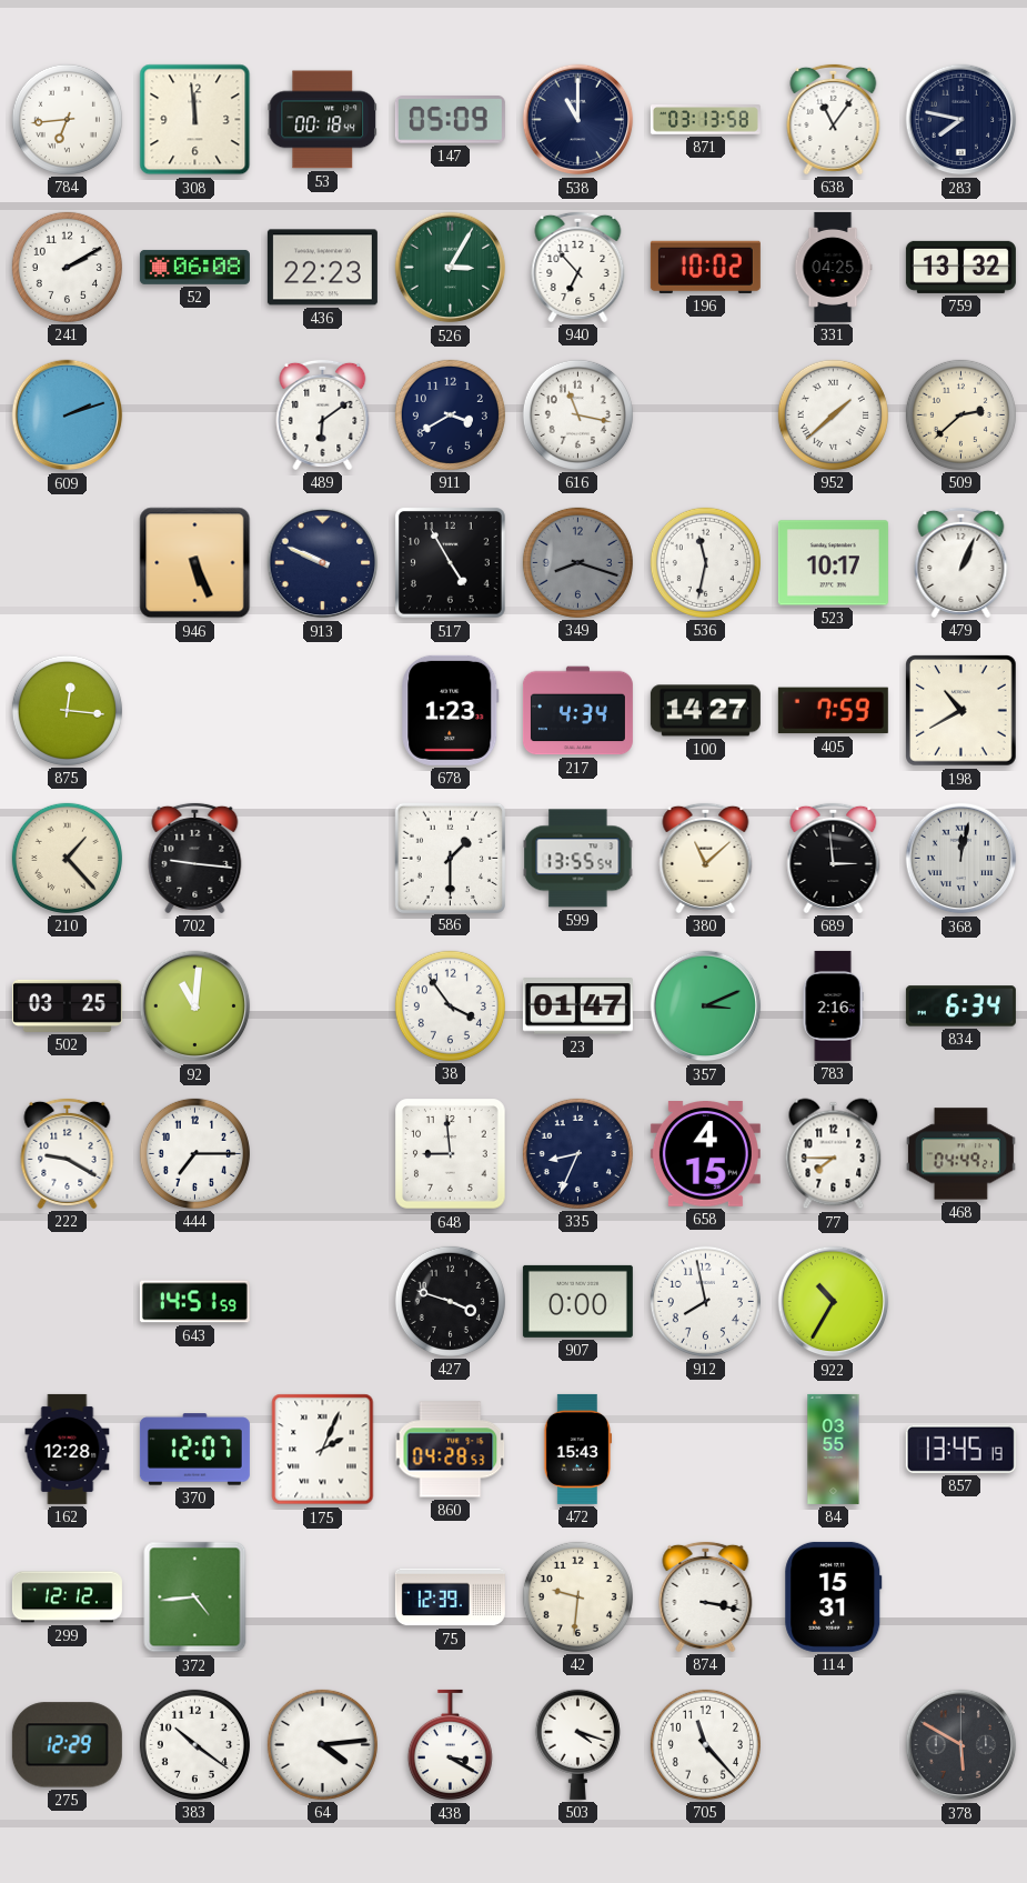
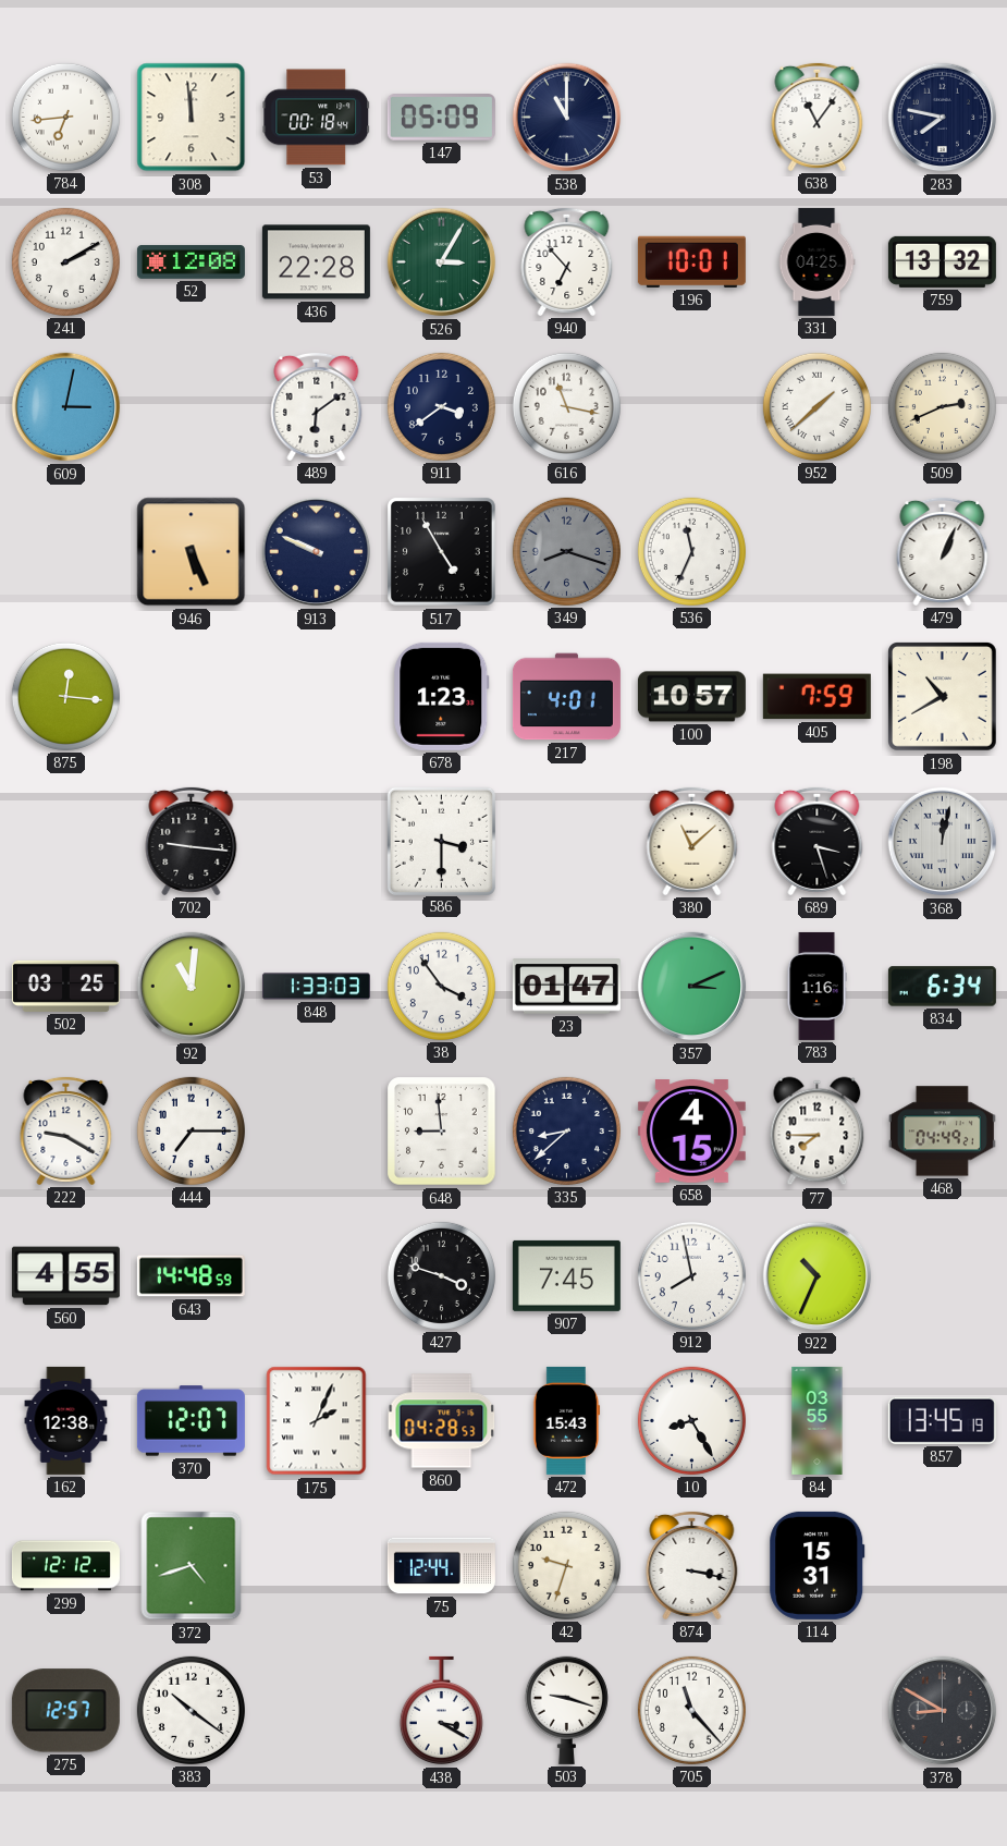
871: 03:13 -> none (705, 120)
52: 06:08 -> 12:08 (191, 261)
436: 22:23 -> 22:28 (316, 262)
196: 10:02 -> 10:01 (691, 261)
609: 2:12 -> 3:02 (66, 407)
911: 3:40 -> 3:39 (441, 406)
509: 2:38 -> 2:41 (942, 406)
536: 11:32 -> 11:34 (691, 551)
523: 10:17 -> none (833, 563)
217: 4:34 -> 4:01 (566, 697)
100: 14:27 -> 10:57 (691, 697)
210: 1:23 -> none (67, 858)
586: 1:30 -> 3:30 (441, 841)
599: 13:55 -> none (578, 859)
689: 2:59 -> 3:27 (818, 841)
848: none -> 1:33 (316, 987)
783: 2:16 -> 1:16 (816, 986)
335: 8:34 -> 8:38 (566, 1130)
560: none -> 4:55 (65, 1276)
643: 14:51 -> 14:48 (191, 1276)
907: 0:00 -> 7:45 (566, 1275)
922: 10:35 -> 10:34 (818, 1276)
162: 12:28 -> 12:38 (66, 1420)
10: none -> 8:25 (691, 1420)
372: 4:44 -> 4:42 (192, 1566)
75: 12:39 -> 12:44 (441, 1566)
42: 9:31 -> 9:33 (566, 1565)
275: 12:29 -> 12:57 (65, 1711)
64: 4:14 -> none (322, 1744)
503: 4:18 -> 9:18 (566, 1710)
378: 5:50 -> 8:50 (943, 1711)
